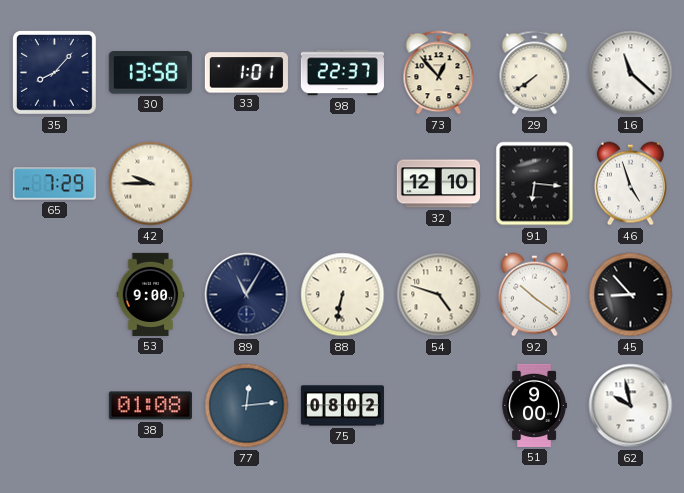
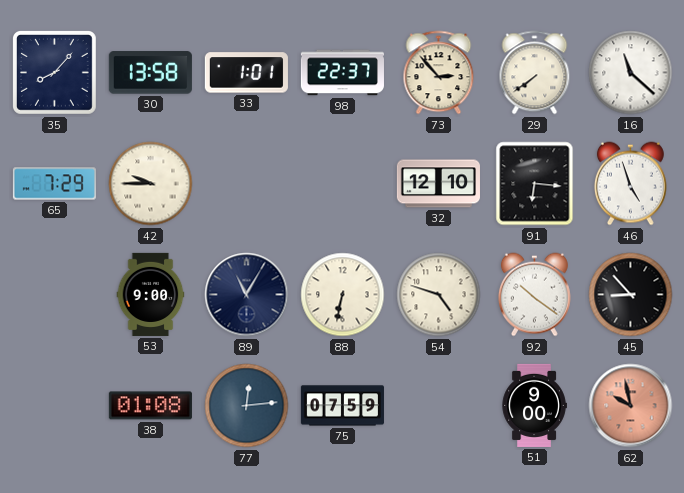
73: 12:53 -> 2:53 (439, 73)
75: 08:02 -> 07:59 (342, 406)
62 dial: white -> salmon (631, 406)
